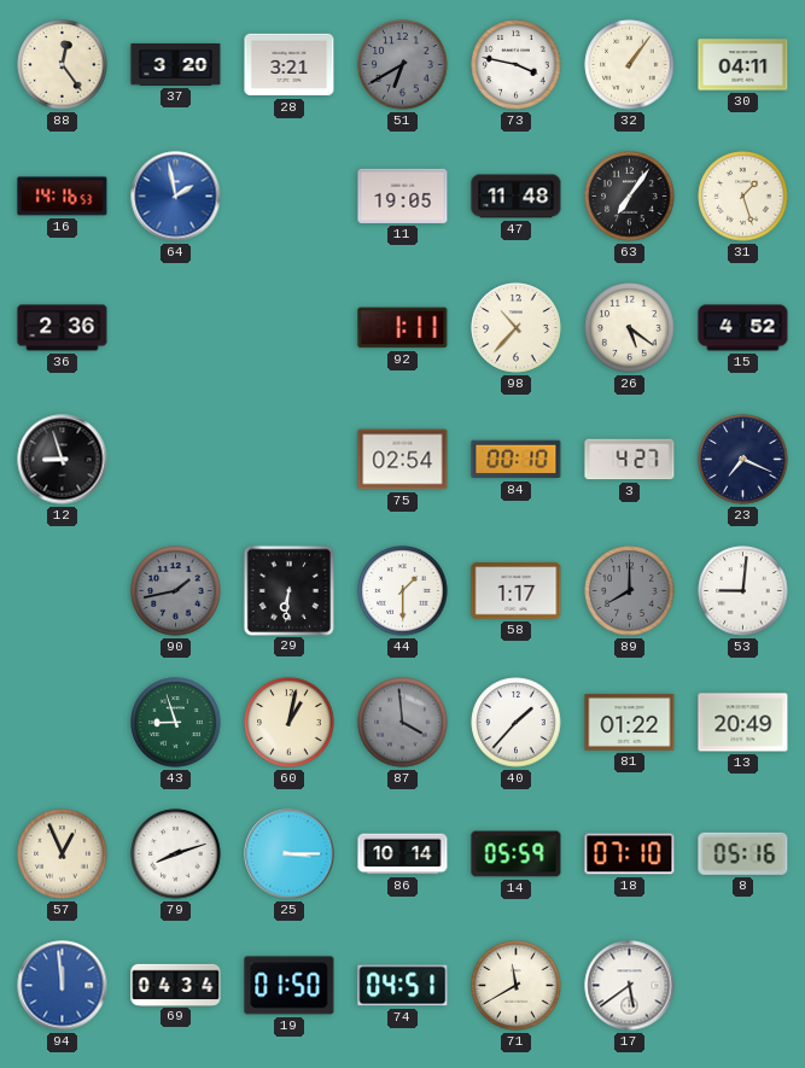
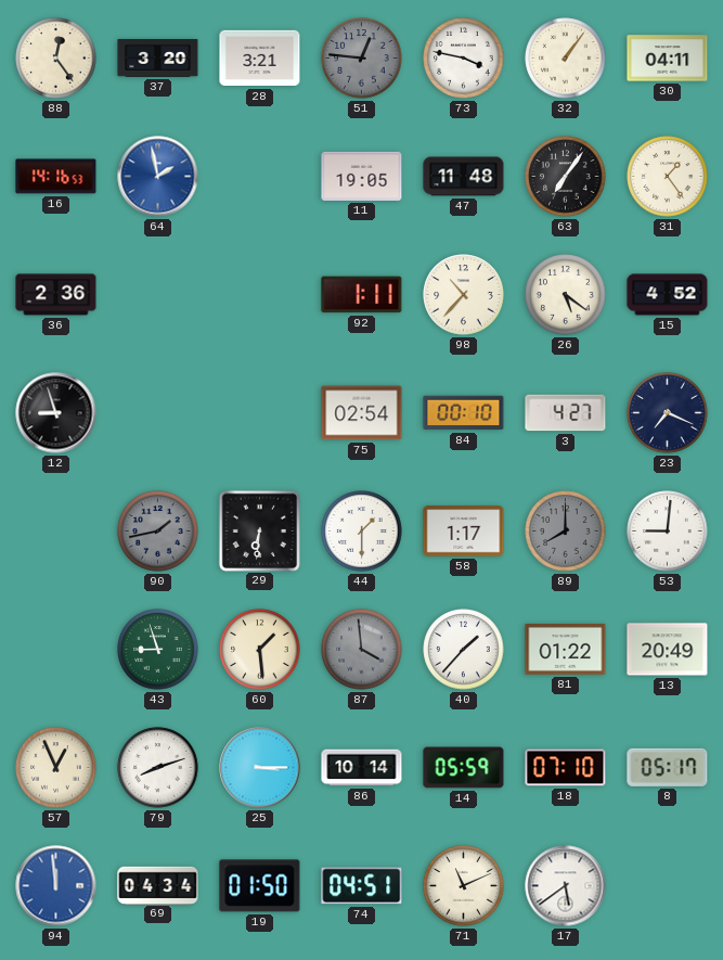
51: 6:40 -> 12:46 (362, 59)
31: 1:27 -> 1:24 (668, 177)
60: 1:02 -> 1:29 (260, 650)
8: 05:16 -> 05:17 (668, 767)
71: 11:40 -> 11:11 (464, 886)
